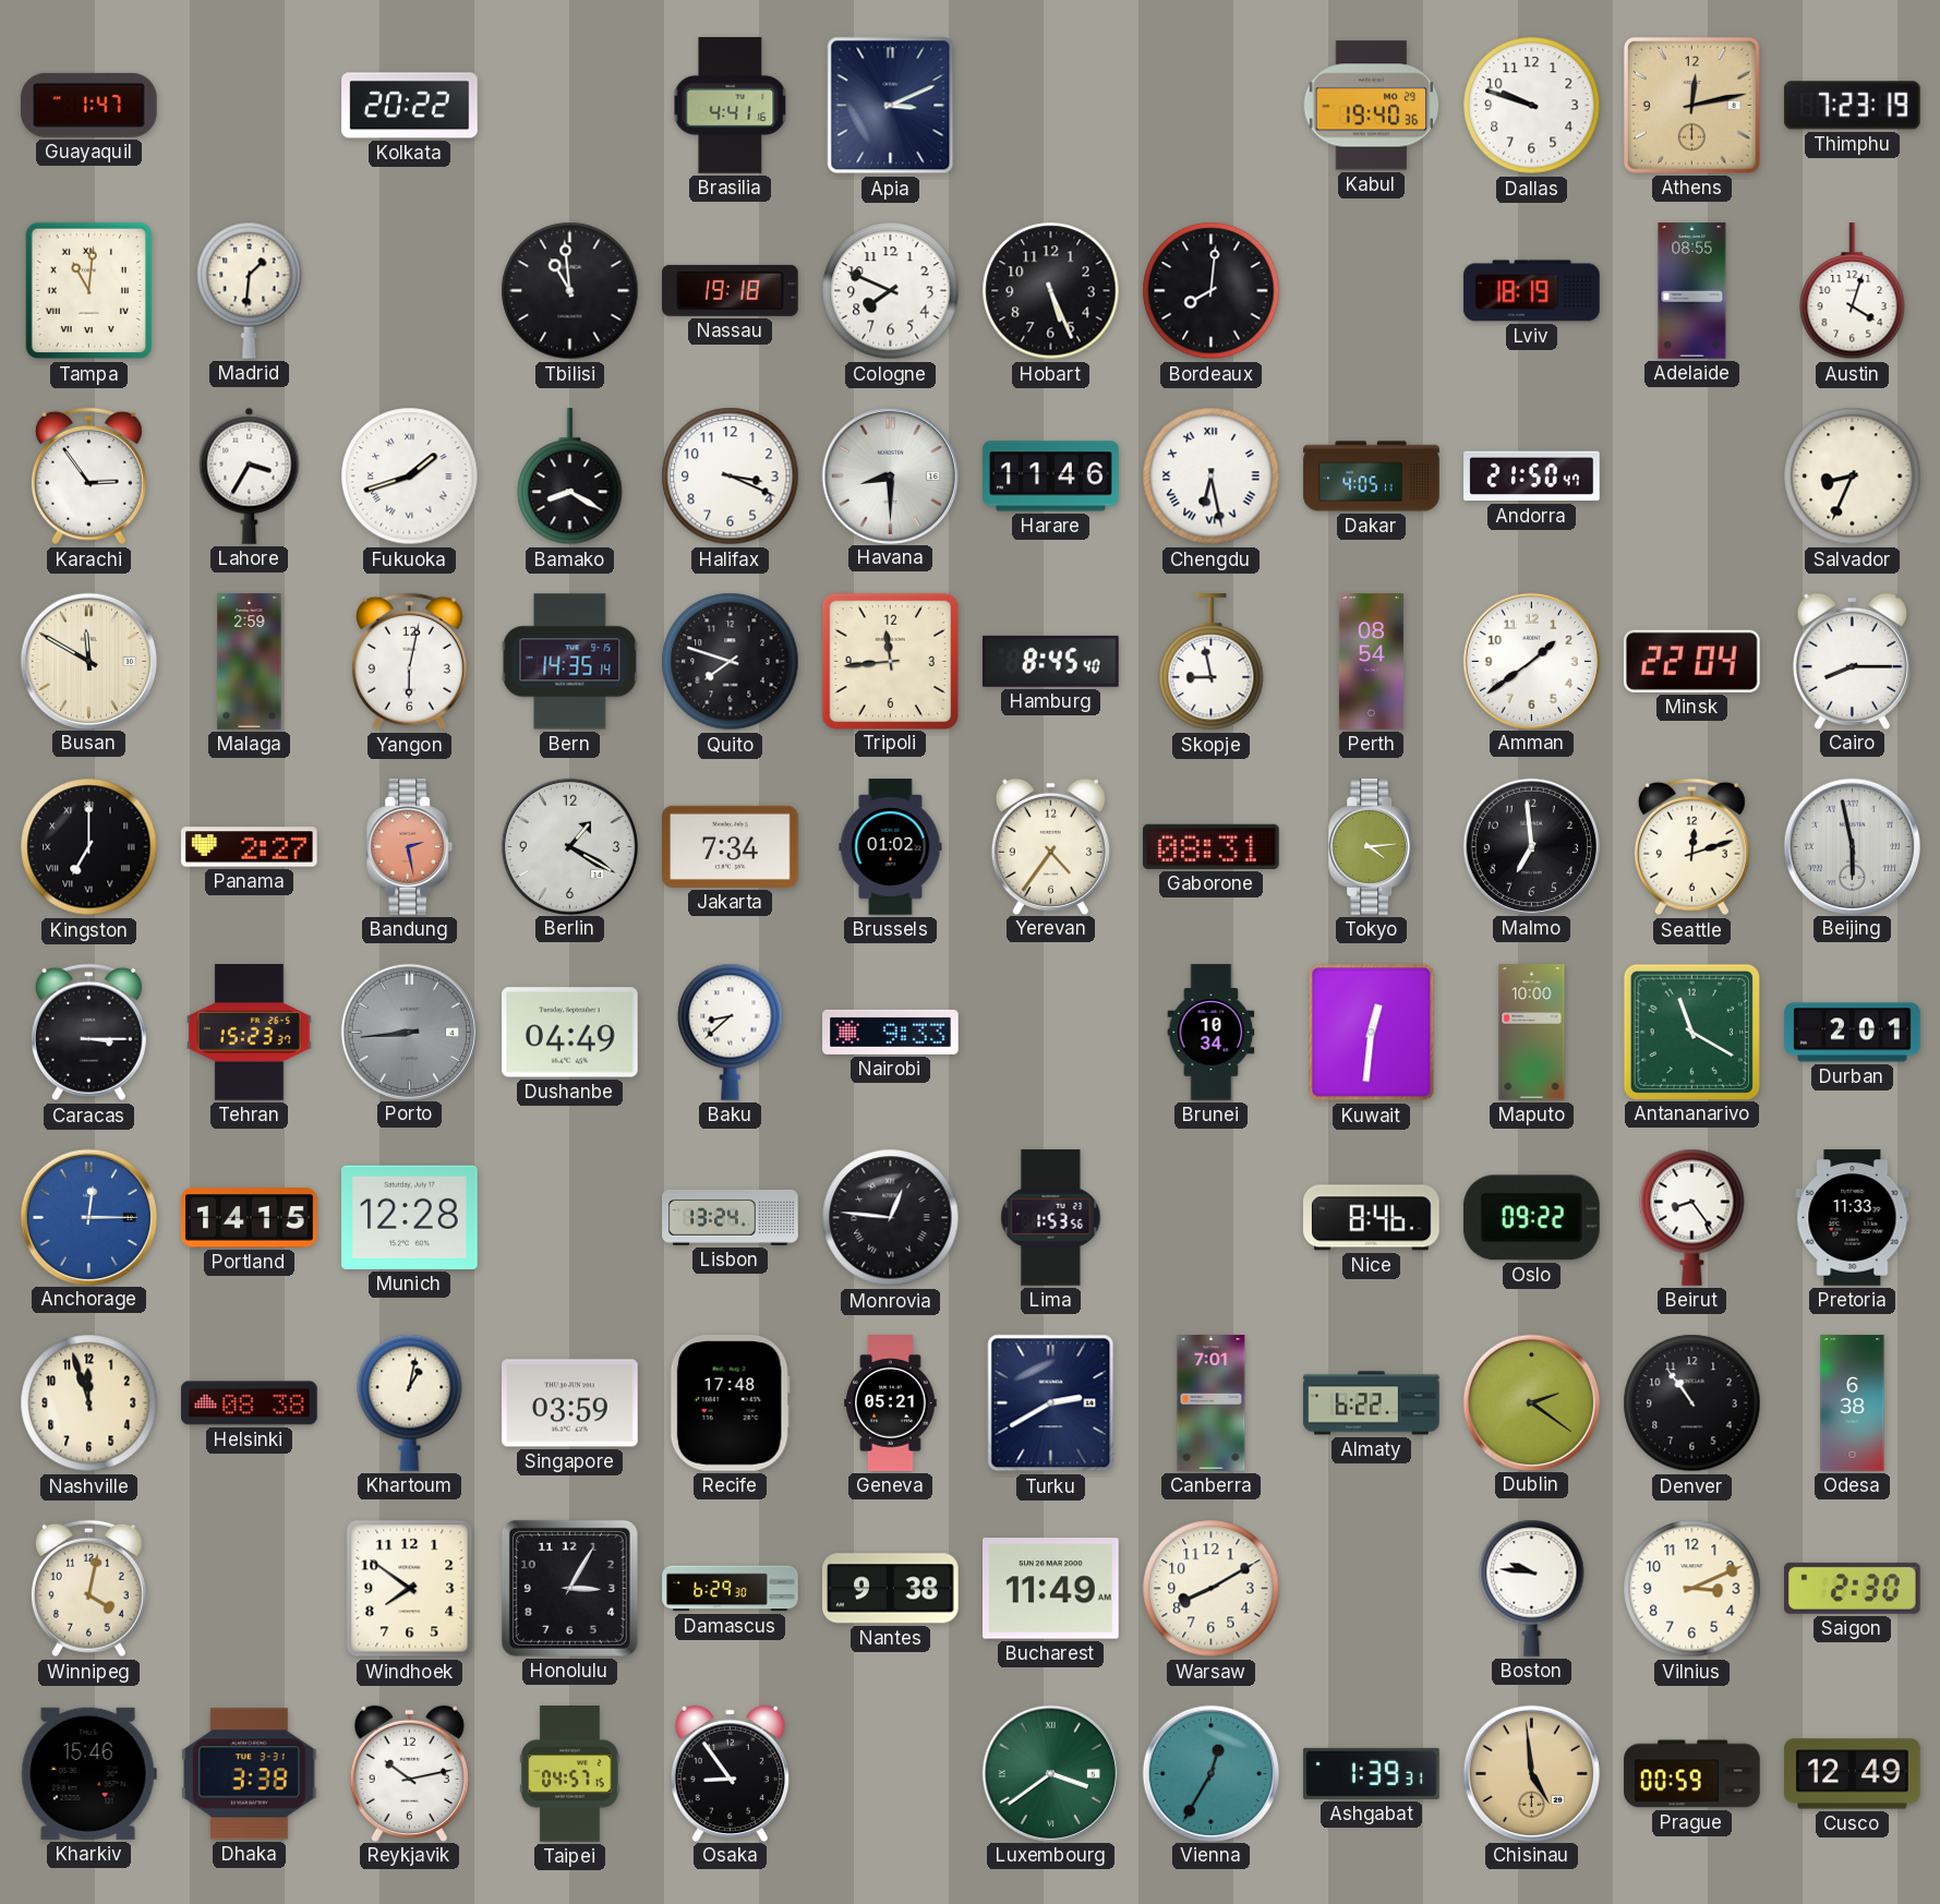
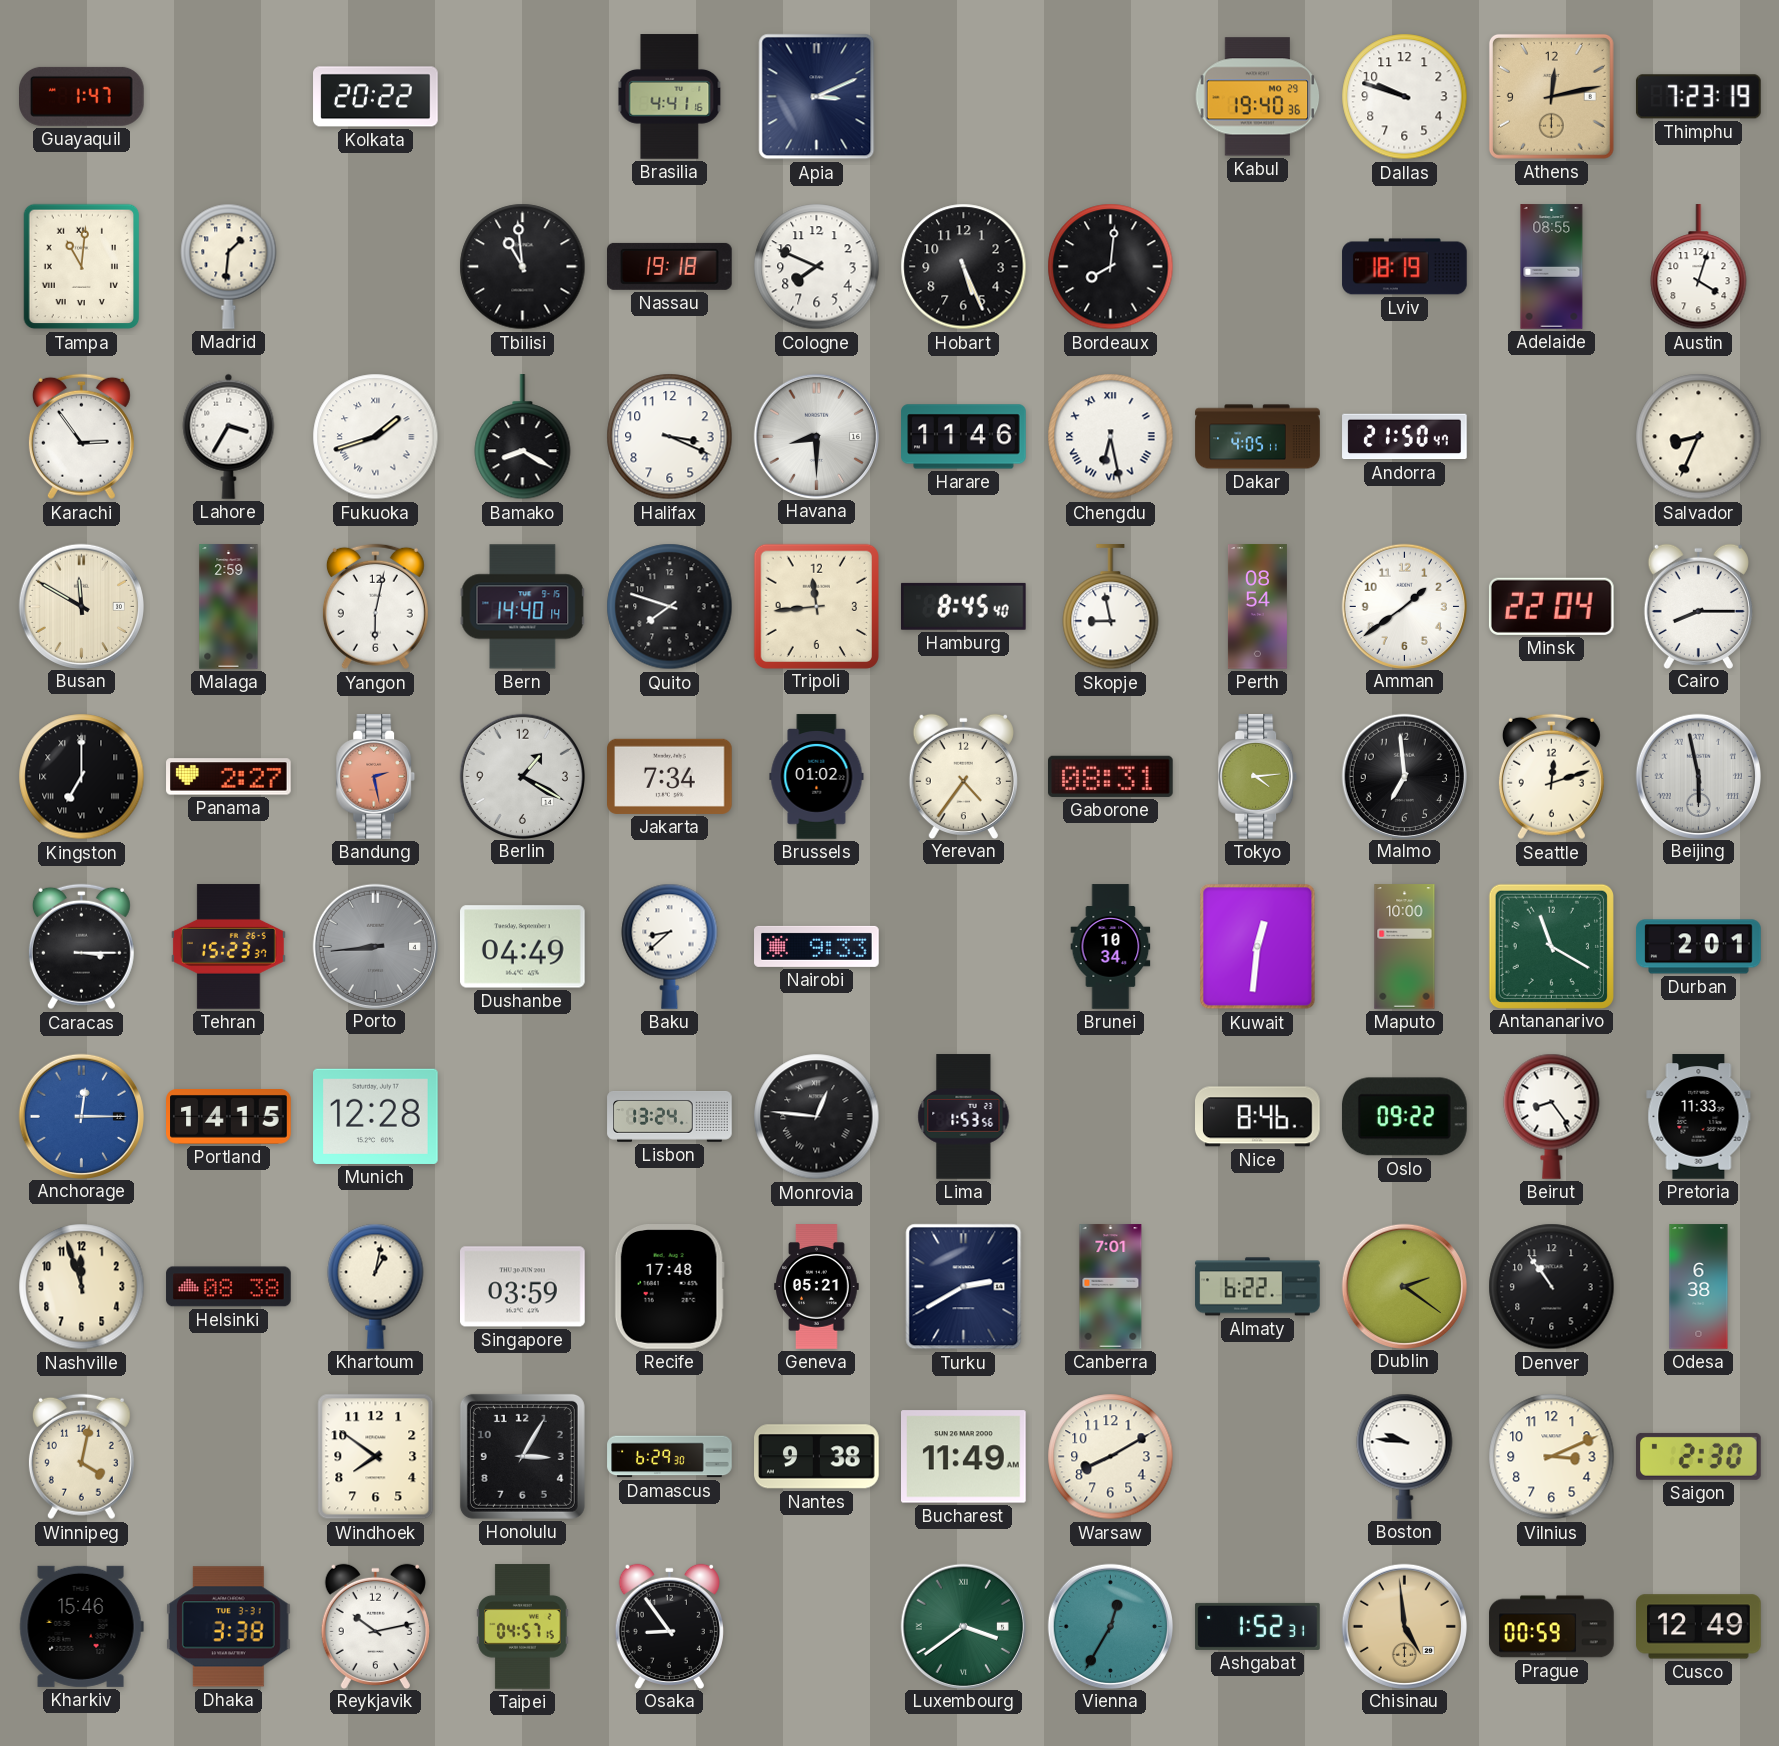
Bern: 14:35 -> 14:40 (523, 607)
Ashgabat: 1:39 -> 1:52 (1258, 1626)
